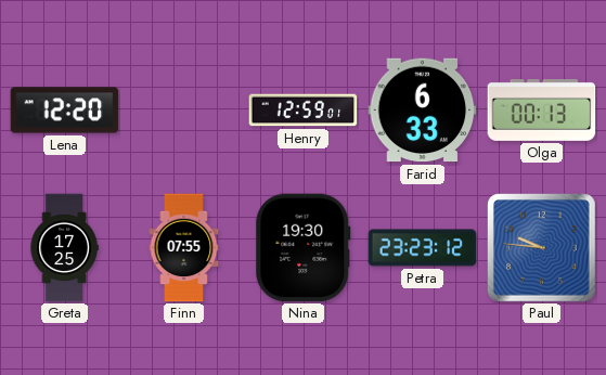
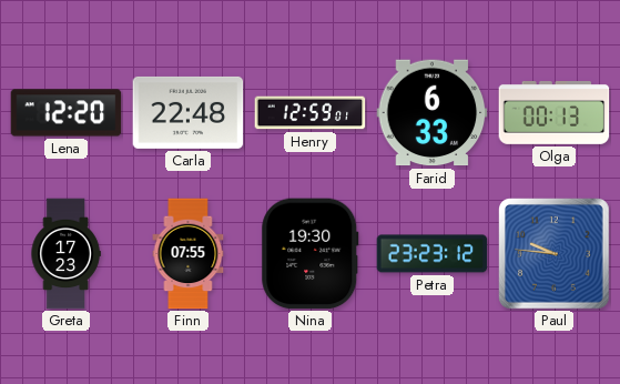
Carla: none -> 22:48 (189, 112)
Greta: 17:25 -> 17:23 (65, 254)
